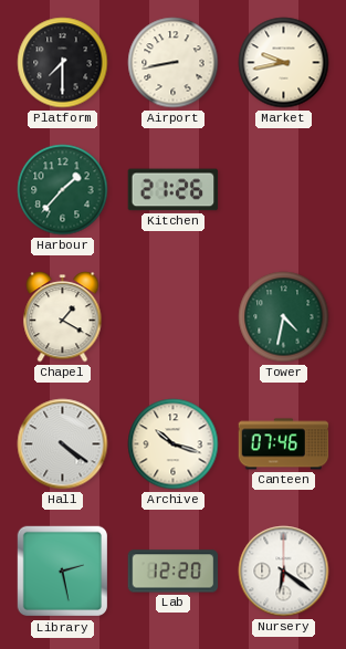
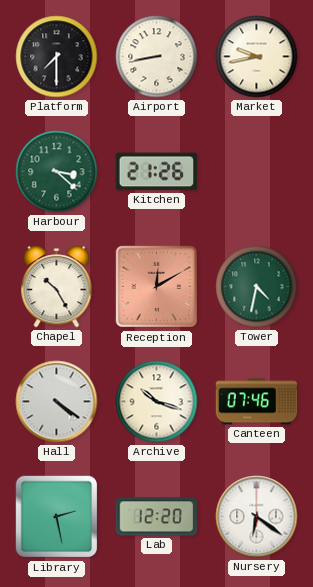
Harbour: 1:37 -> 3:22 (57, 172)
Chapel: 1:20 -> 10:25 (57, 287)
Reception: none -> 12:10 (157, 287)
